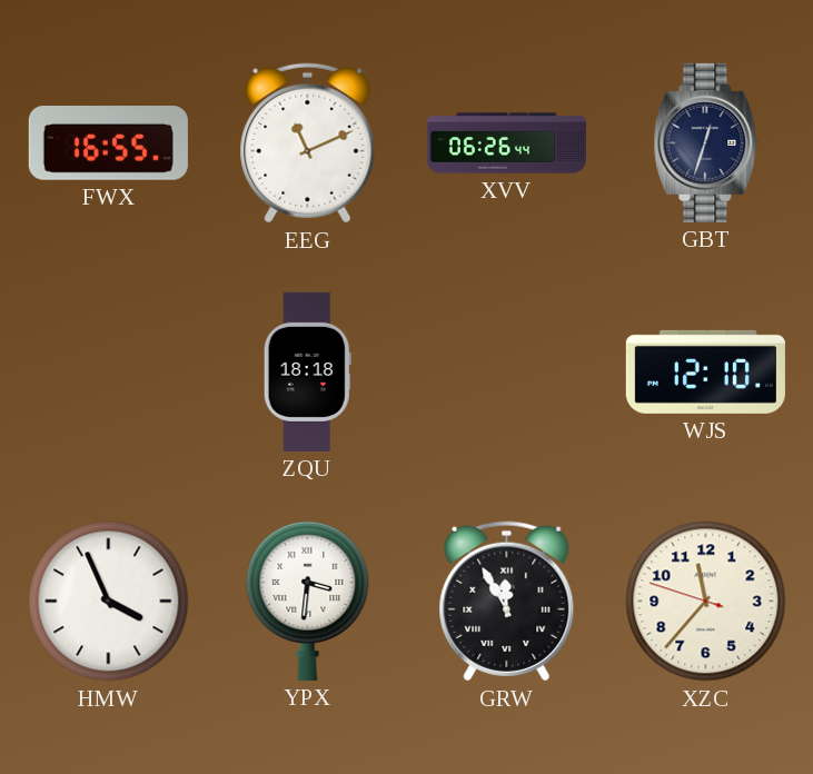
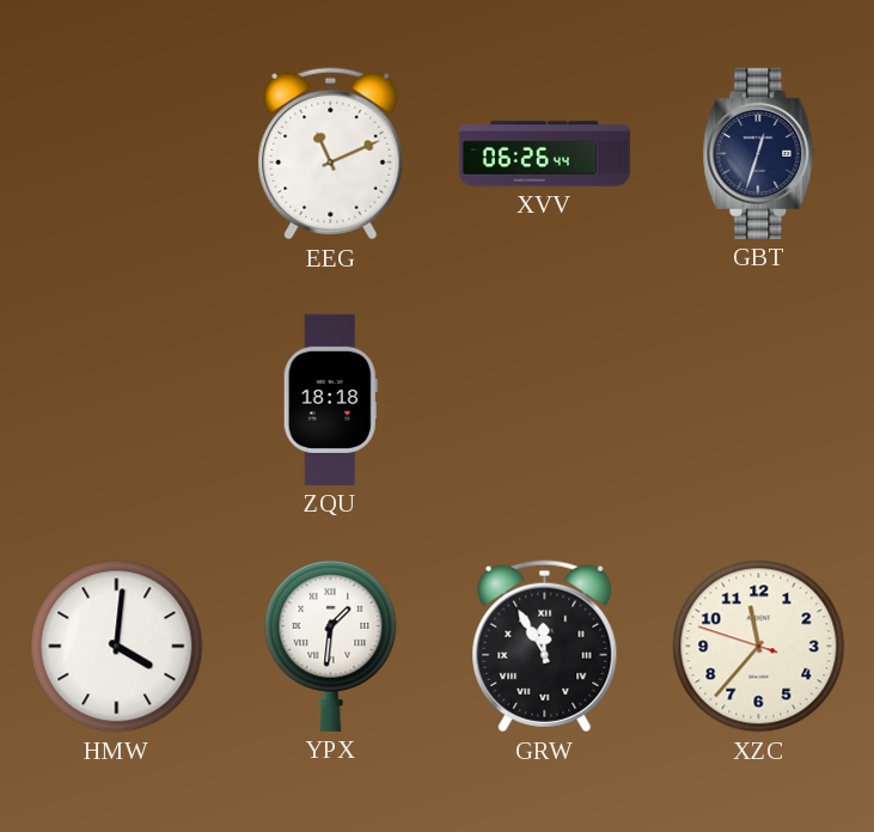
FWX: 16:55 -> none (108, 143)
WJS: 12:10 -> none (705, 371)
HMW: 3:56 -> 4:01 (117, 647)
YPX: 3:31 -> 1:31 (331, 646)
